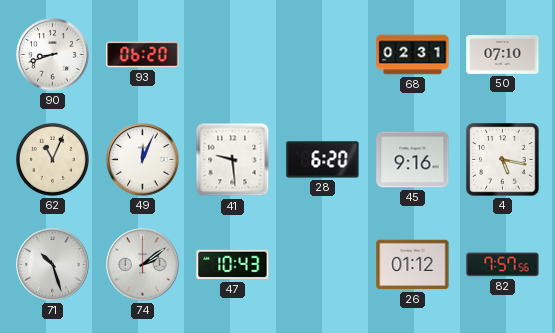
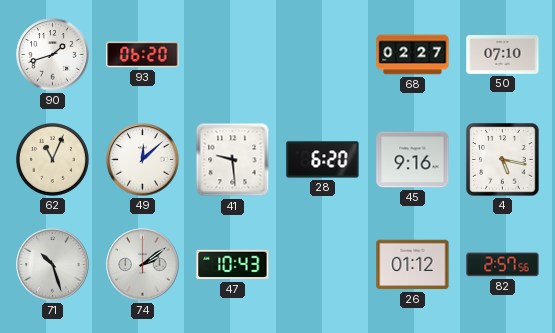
90: 8:42 -> 1:42 (53, 55)
68: 02:31 -> 02:27 (413, 55)
49: 12:04 -> 12:08 (143, 160)
82: 7:57 -> 2:57 (503, 265)
